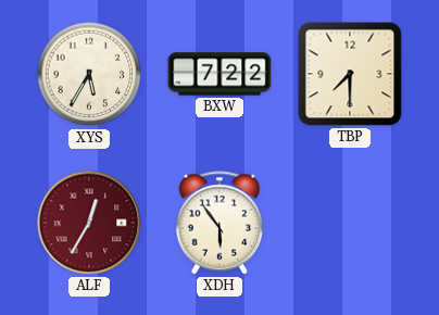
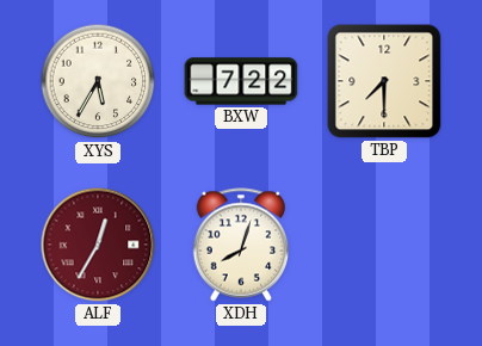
XDH: 5:54 -> 8:03 (241, 245)
